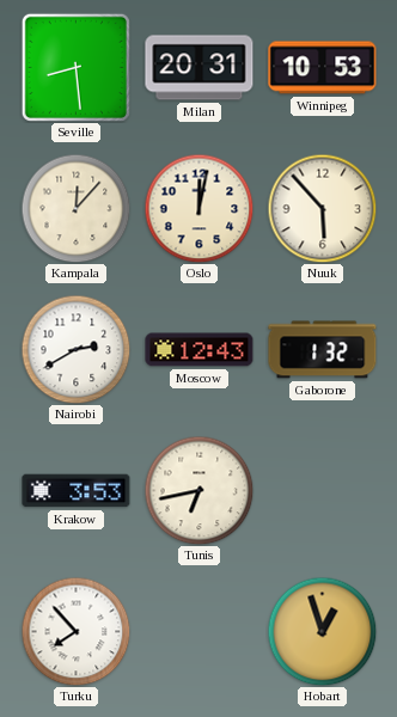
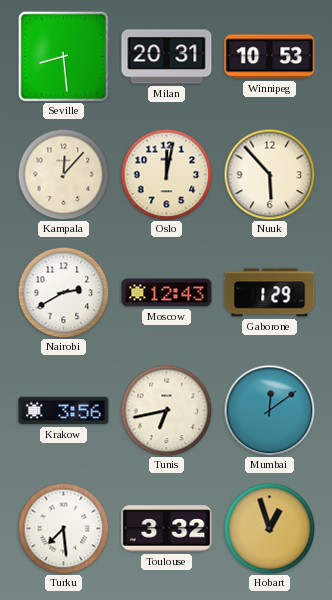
Gaborone: 1:32 -> 1:29 (270, 293)
Krakow: 3:53 -> 3:56 (64, 411)
Mumbai: none -> 12:09 (269, 410)
Turku: 7:53 -> 7:29 (63, 528)
Toulouse: none -> 3:32 (167, 529)
